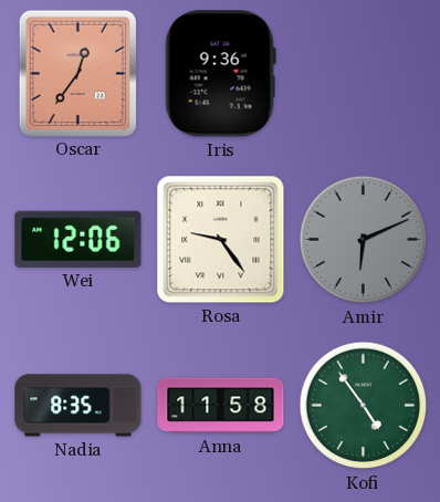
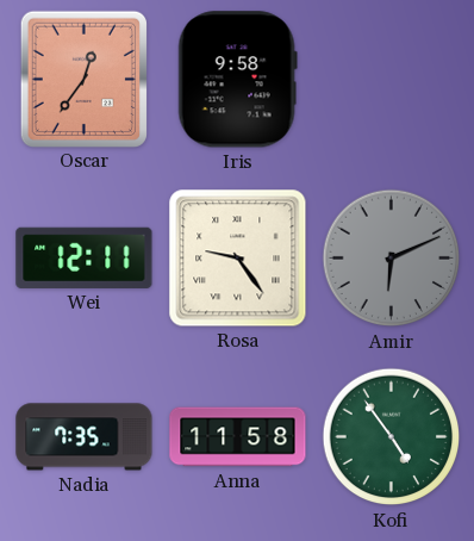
Iris: 9:36 -> 9:58 (237, 80)
Wei: 12:06 -> 12:11 (85, 257)
Nadia: 8:35 -> 7:35 (85, 437)
